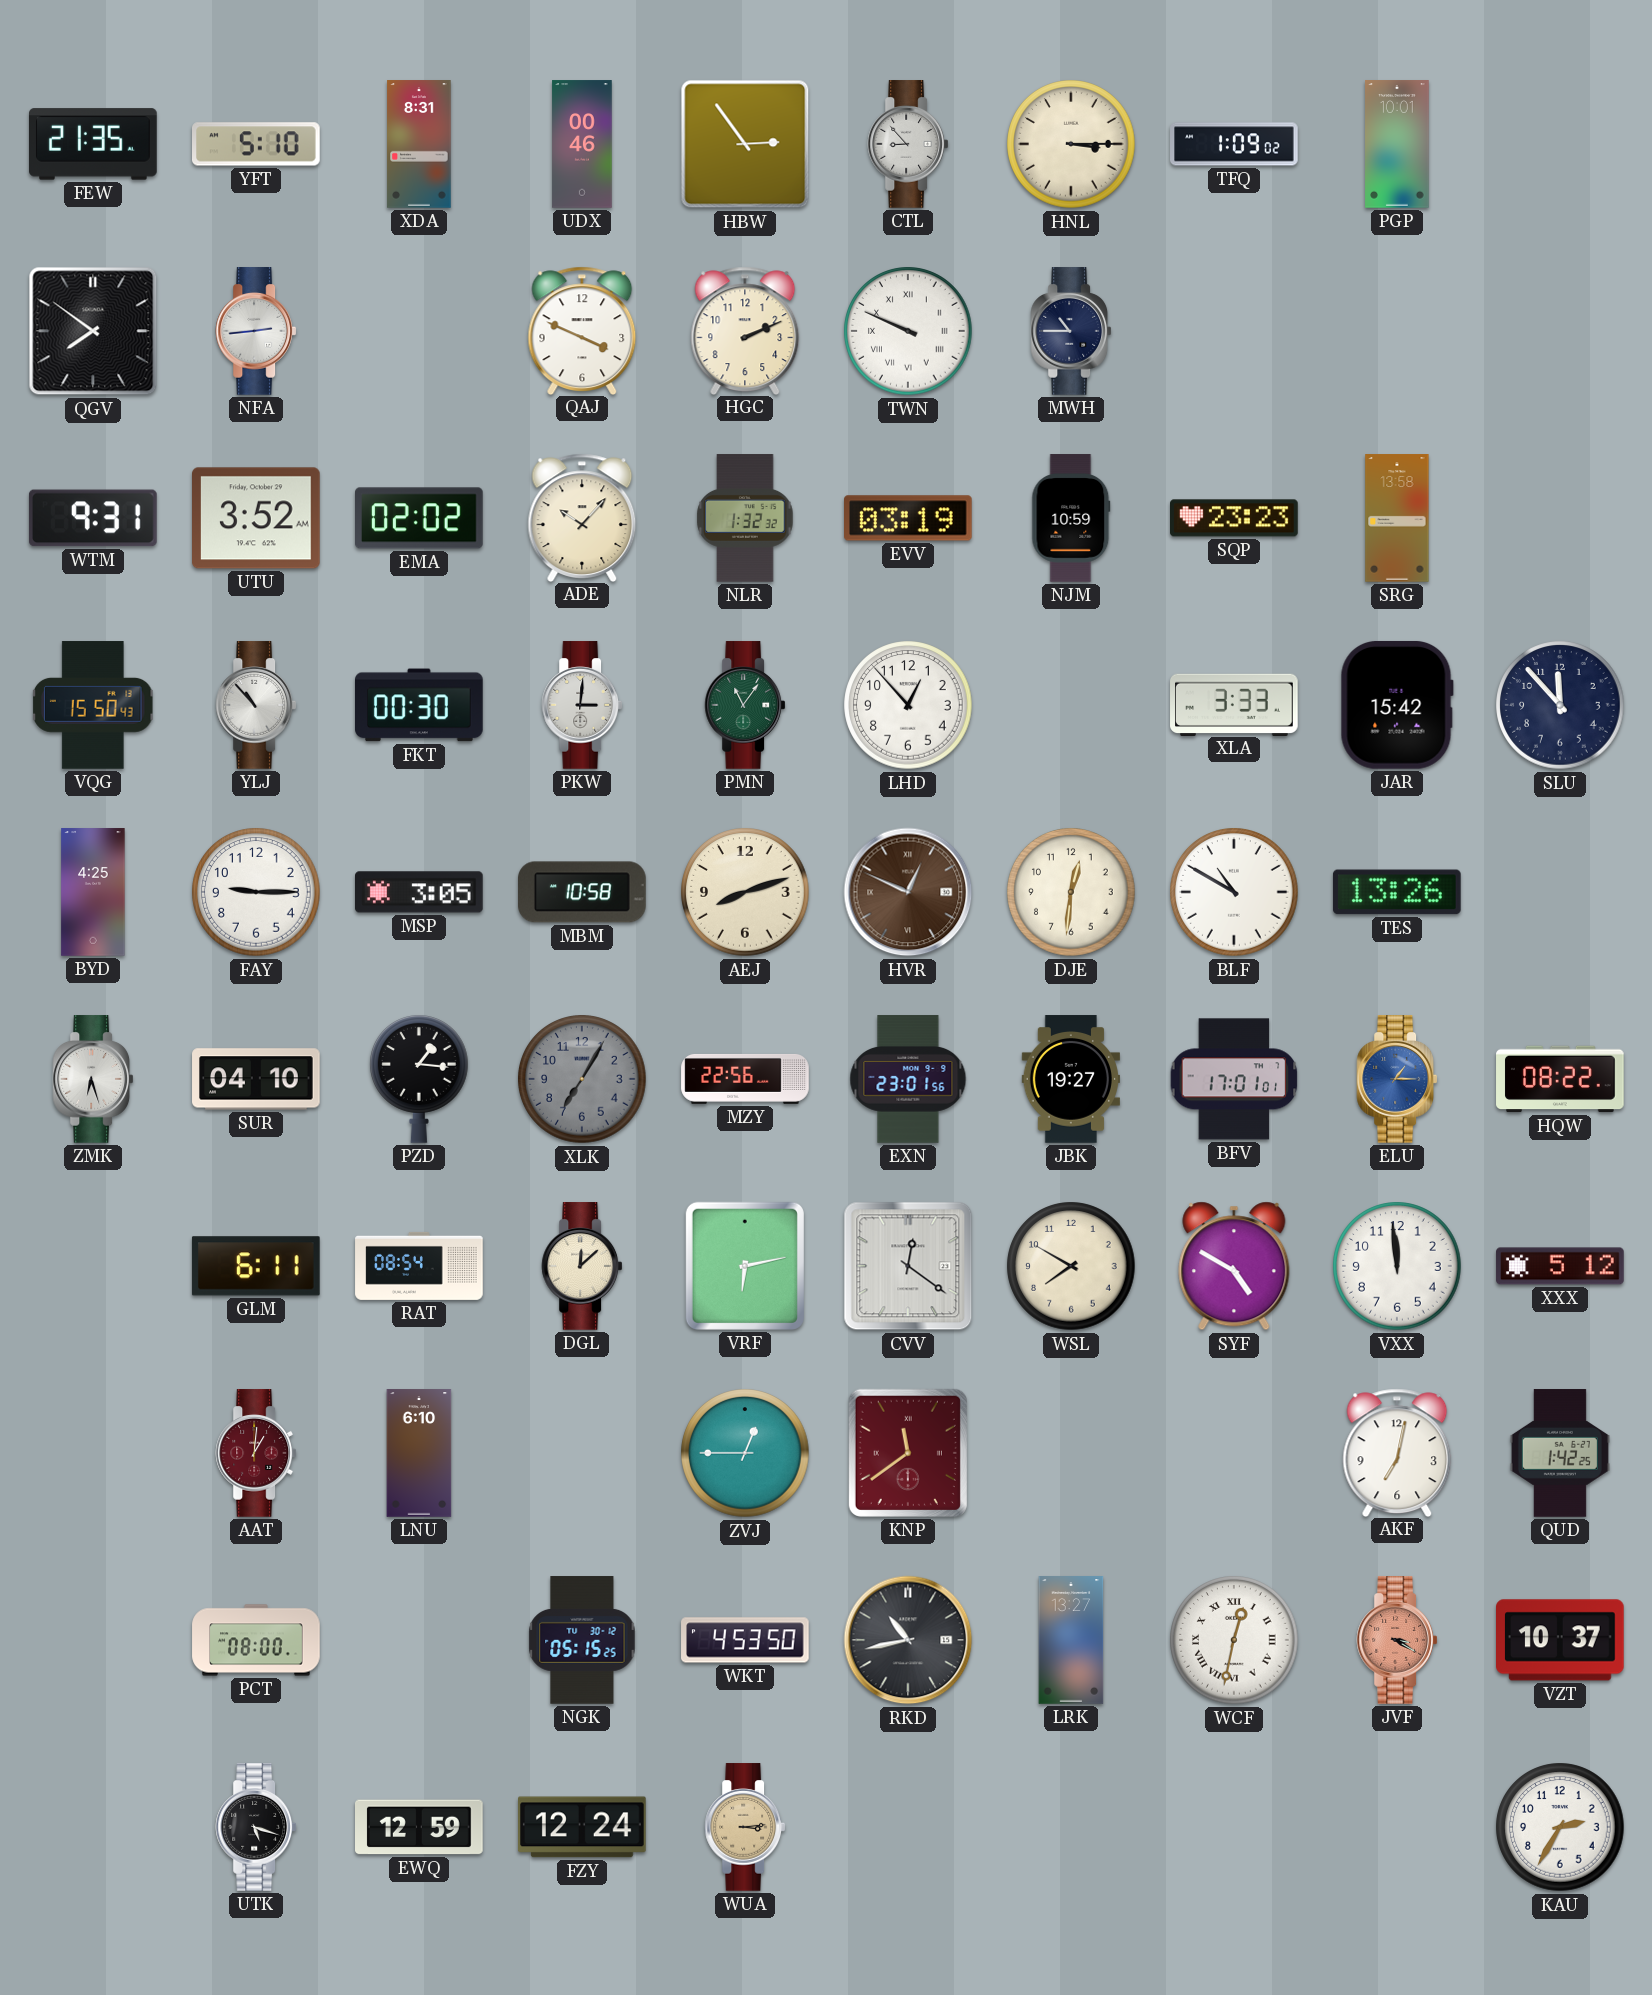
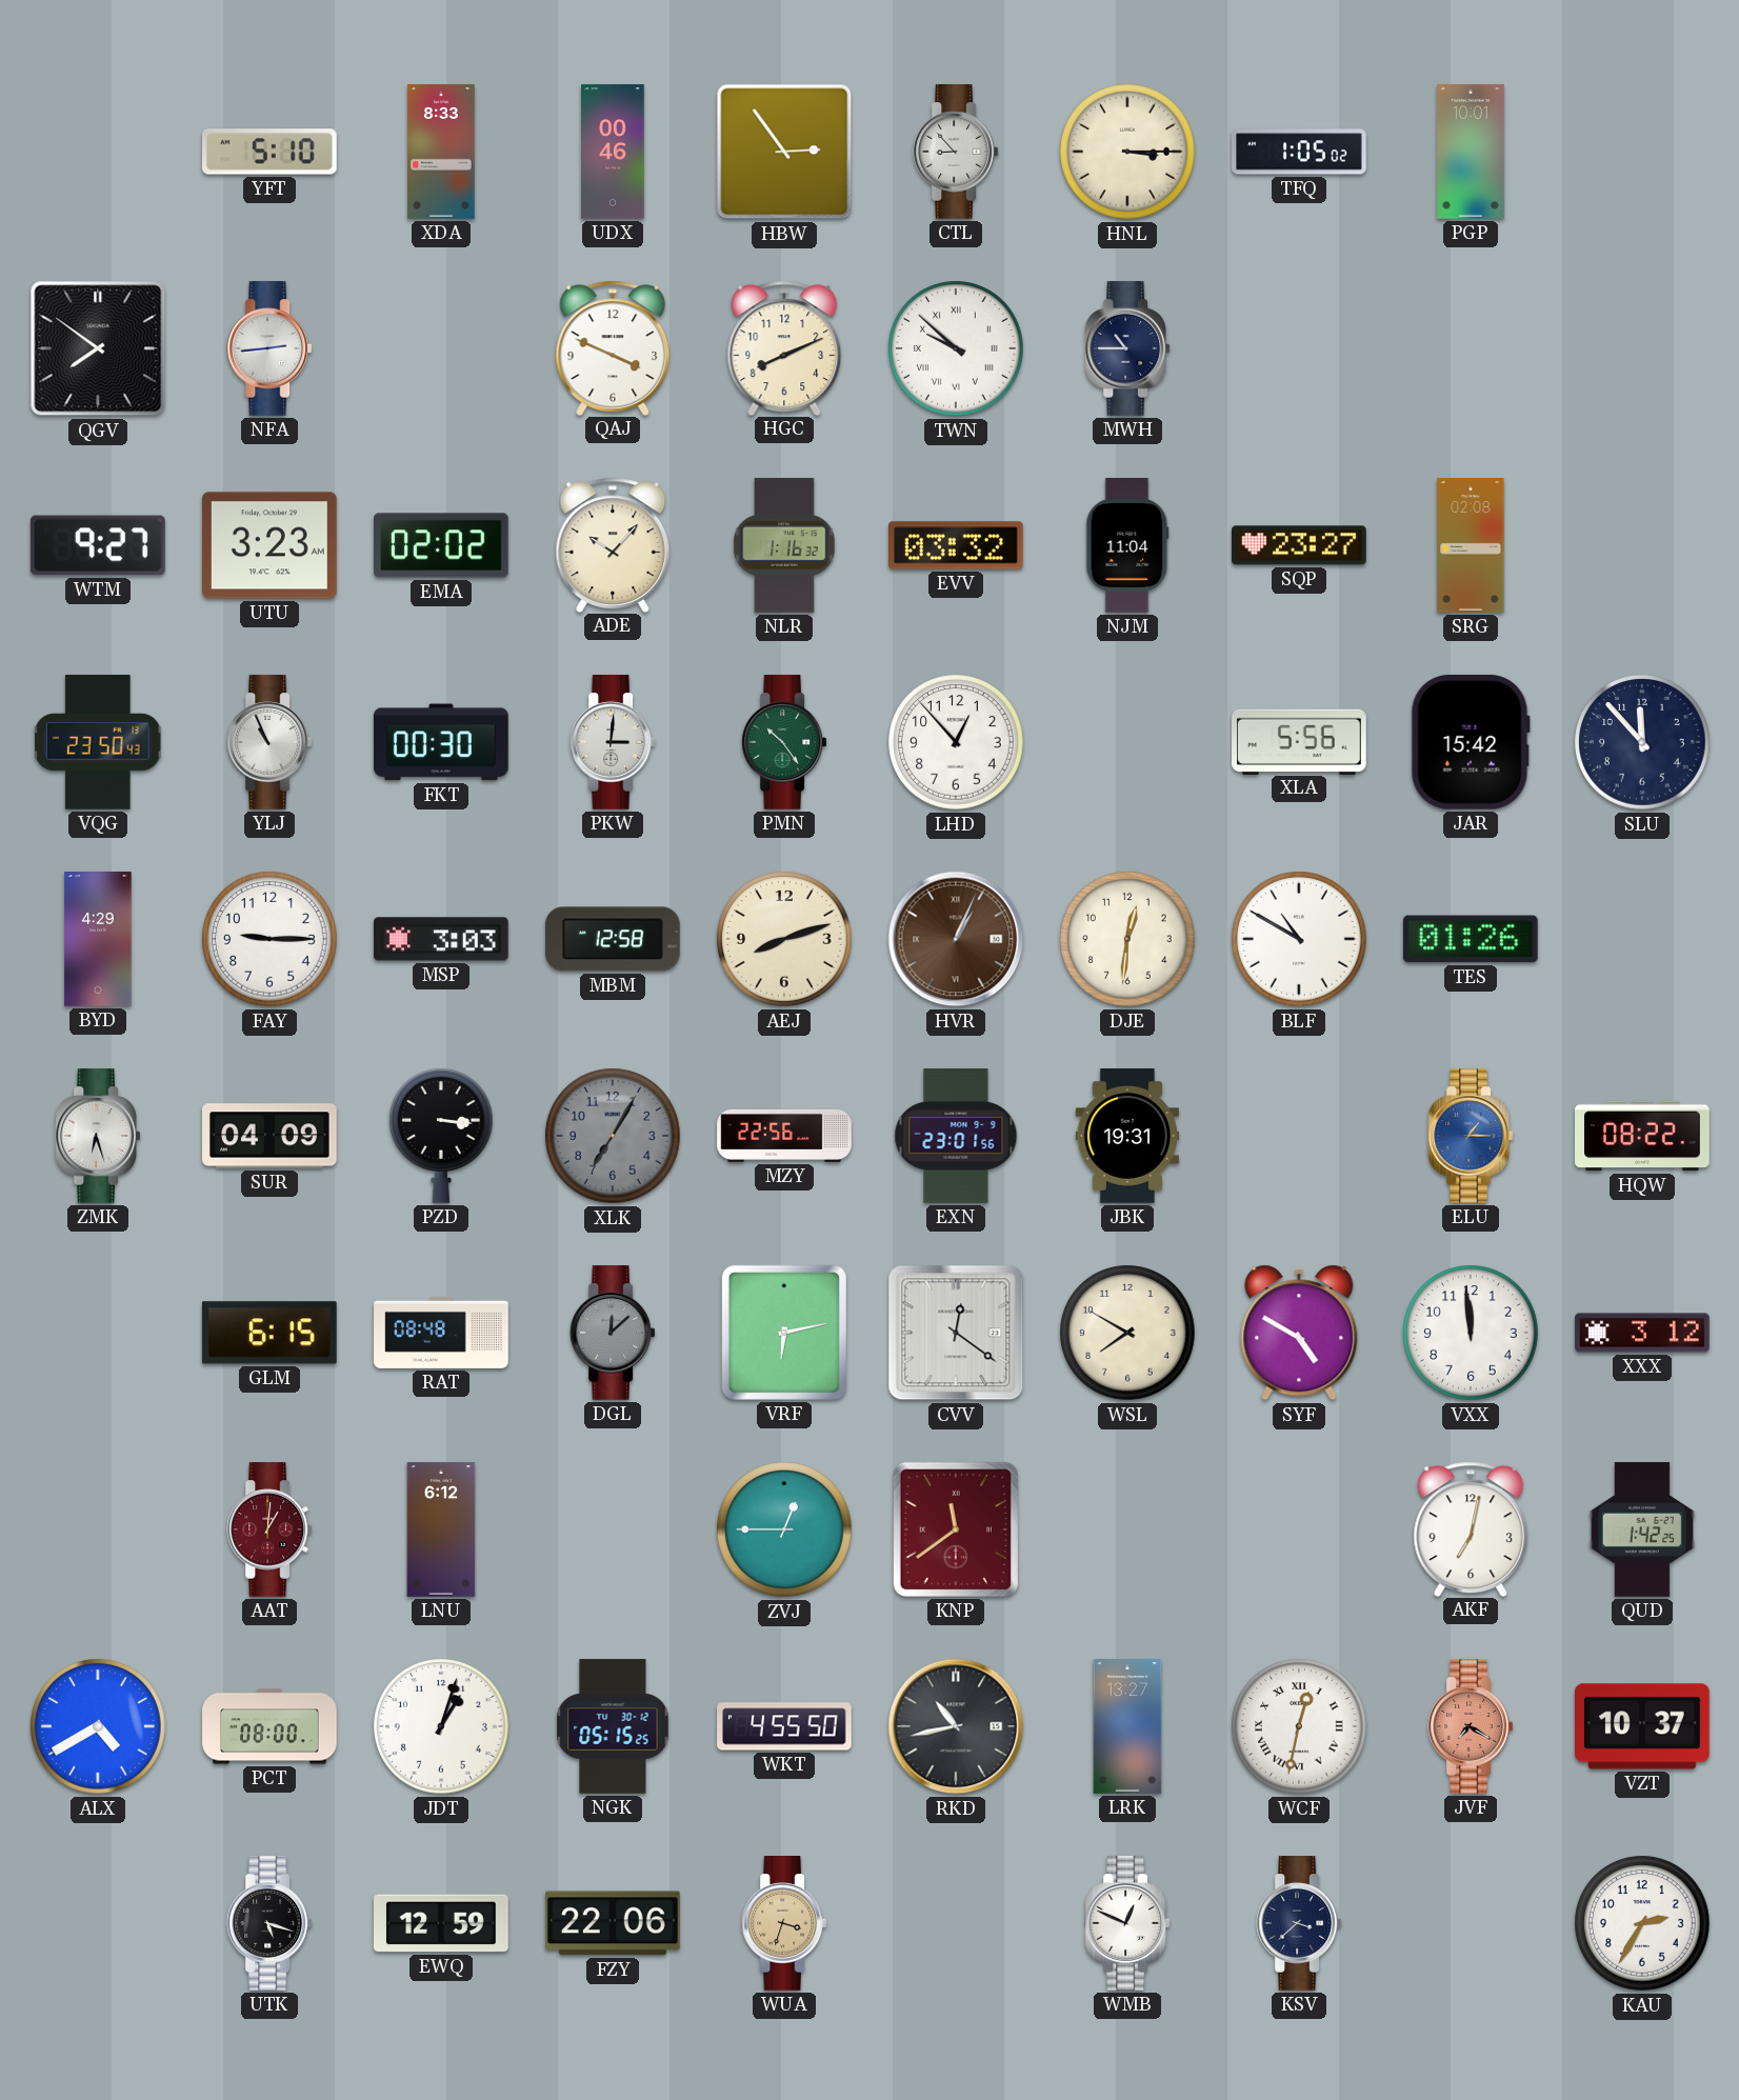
FEW: 21:35 -> none (94, 144)
XDA: 8:31 -> 8:33 (441, 152)
TFQ: 1:09 -> 1:05 (1299, 152)
HGC: 2:11 -> 8:11 (784, 347)
TWN: 9:49 -> 9:52 (956, 348)
WTM: 9:31 -> 9:27 (98, 545)
UTU: 3:52 -> 3:23 (271, 545)
NLR: 1:32 -> 1:16 (784, 545)
EVV: 03:19 -> 03:32 (957, 545)
NJM: 10:59 -> 11:04 (1127, 545)
SQP: 23:23 -> 23:27 (1300, 545)
SRG: 13:58 -> 02:08 (1471, 545)
VQG: 15:50 -> 23:50 (98, 742)
YLJ: 10:53 -> 10:56 (269, 742)
PMN: 11:06 -> 10:24 (784, 742)
XLA: 3:33 -> 5:56 (1299, 741)
BYD: 4:25 -> 4:29 (98, 939)
MSP: 3:05 -> 3:03 (442, 939)
MBM: 10:58 -> 12:58 (614, 939)
HVR: 12:49 -> 1:04 (956, 939)
TES: 13:26 -> 01:26 (1471, 939)
SUR: 04:10 -> 04:09 (269, 1136)
PZD: 1:16 -> 3:16 (442, 1136)
JBK: 19:27 -> 19:31 (1126, 1136)
BFV: 17:01 -> none (1234, 1079)
GLM: 6:11 -> 6:15 (269, 1333)
RAT: 08:54 -> 08:48 (441, 1333)
DGL dial: cream -> grey (613, 1333)
XXX: 5:12 -> 3:12 (1642, 1333)
LNU: 6:10 -> 6:12 (441, 1529)
ALX: none -> 4:40 (98, 1726)
JDT: none -> 1:03 (441, 1726)
WKT: 4:53 -> 4:55 (784, 1726)
JVF: 3:20 -> 7:20 (1471, 1726)
FZY: 12:24 -> 22:06 (614, 1923)
WUA: 3:14 -> 3:33 (784, 1923)
WMB: none -> 12:49 (1127, 1923)
KSV: none -> 3:38 (1299, 1923)
